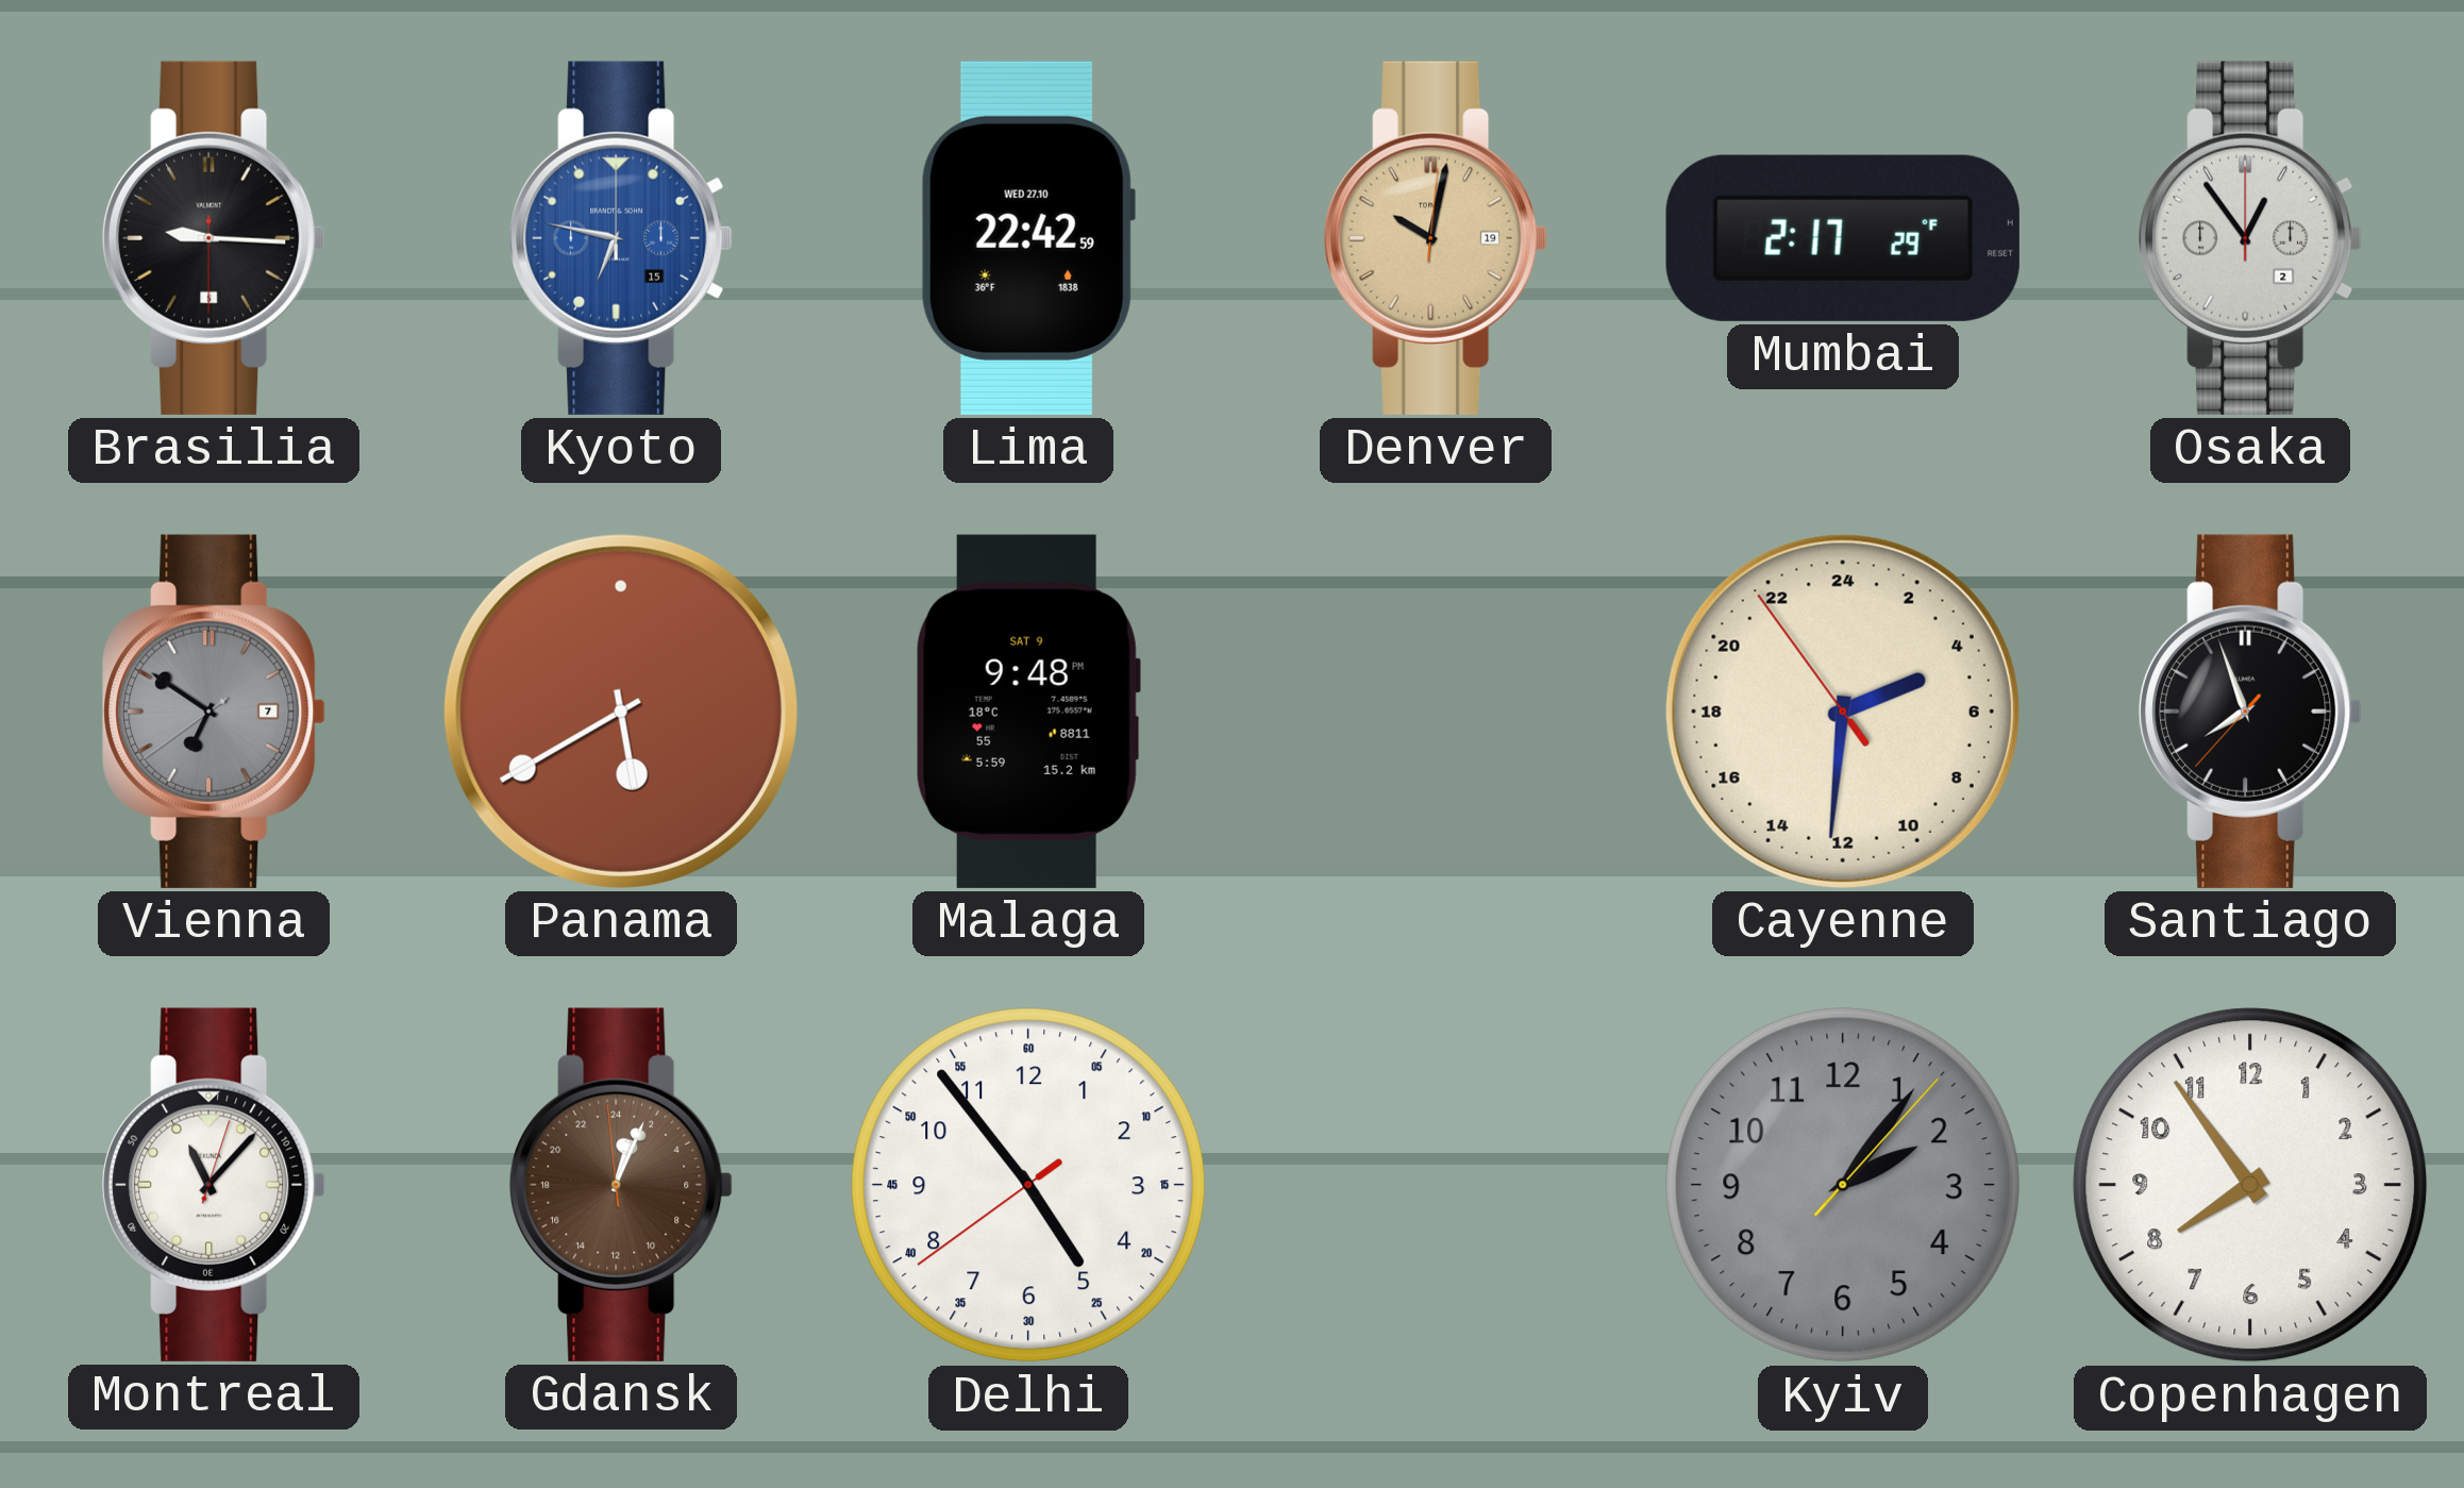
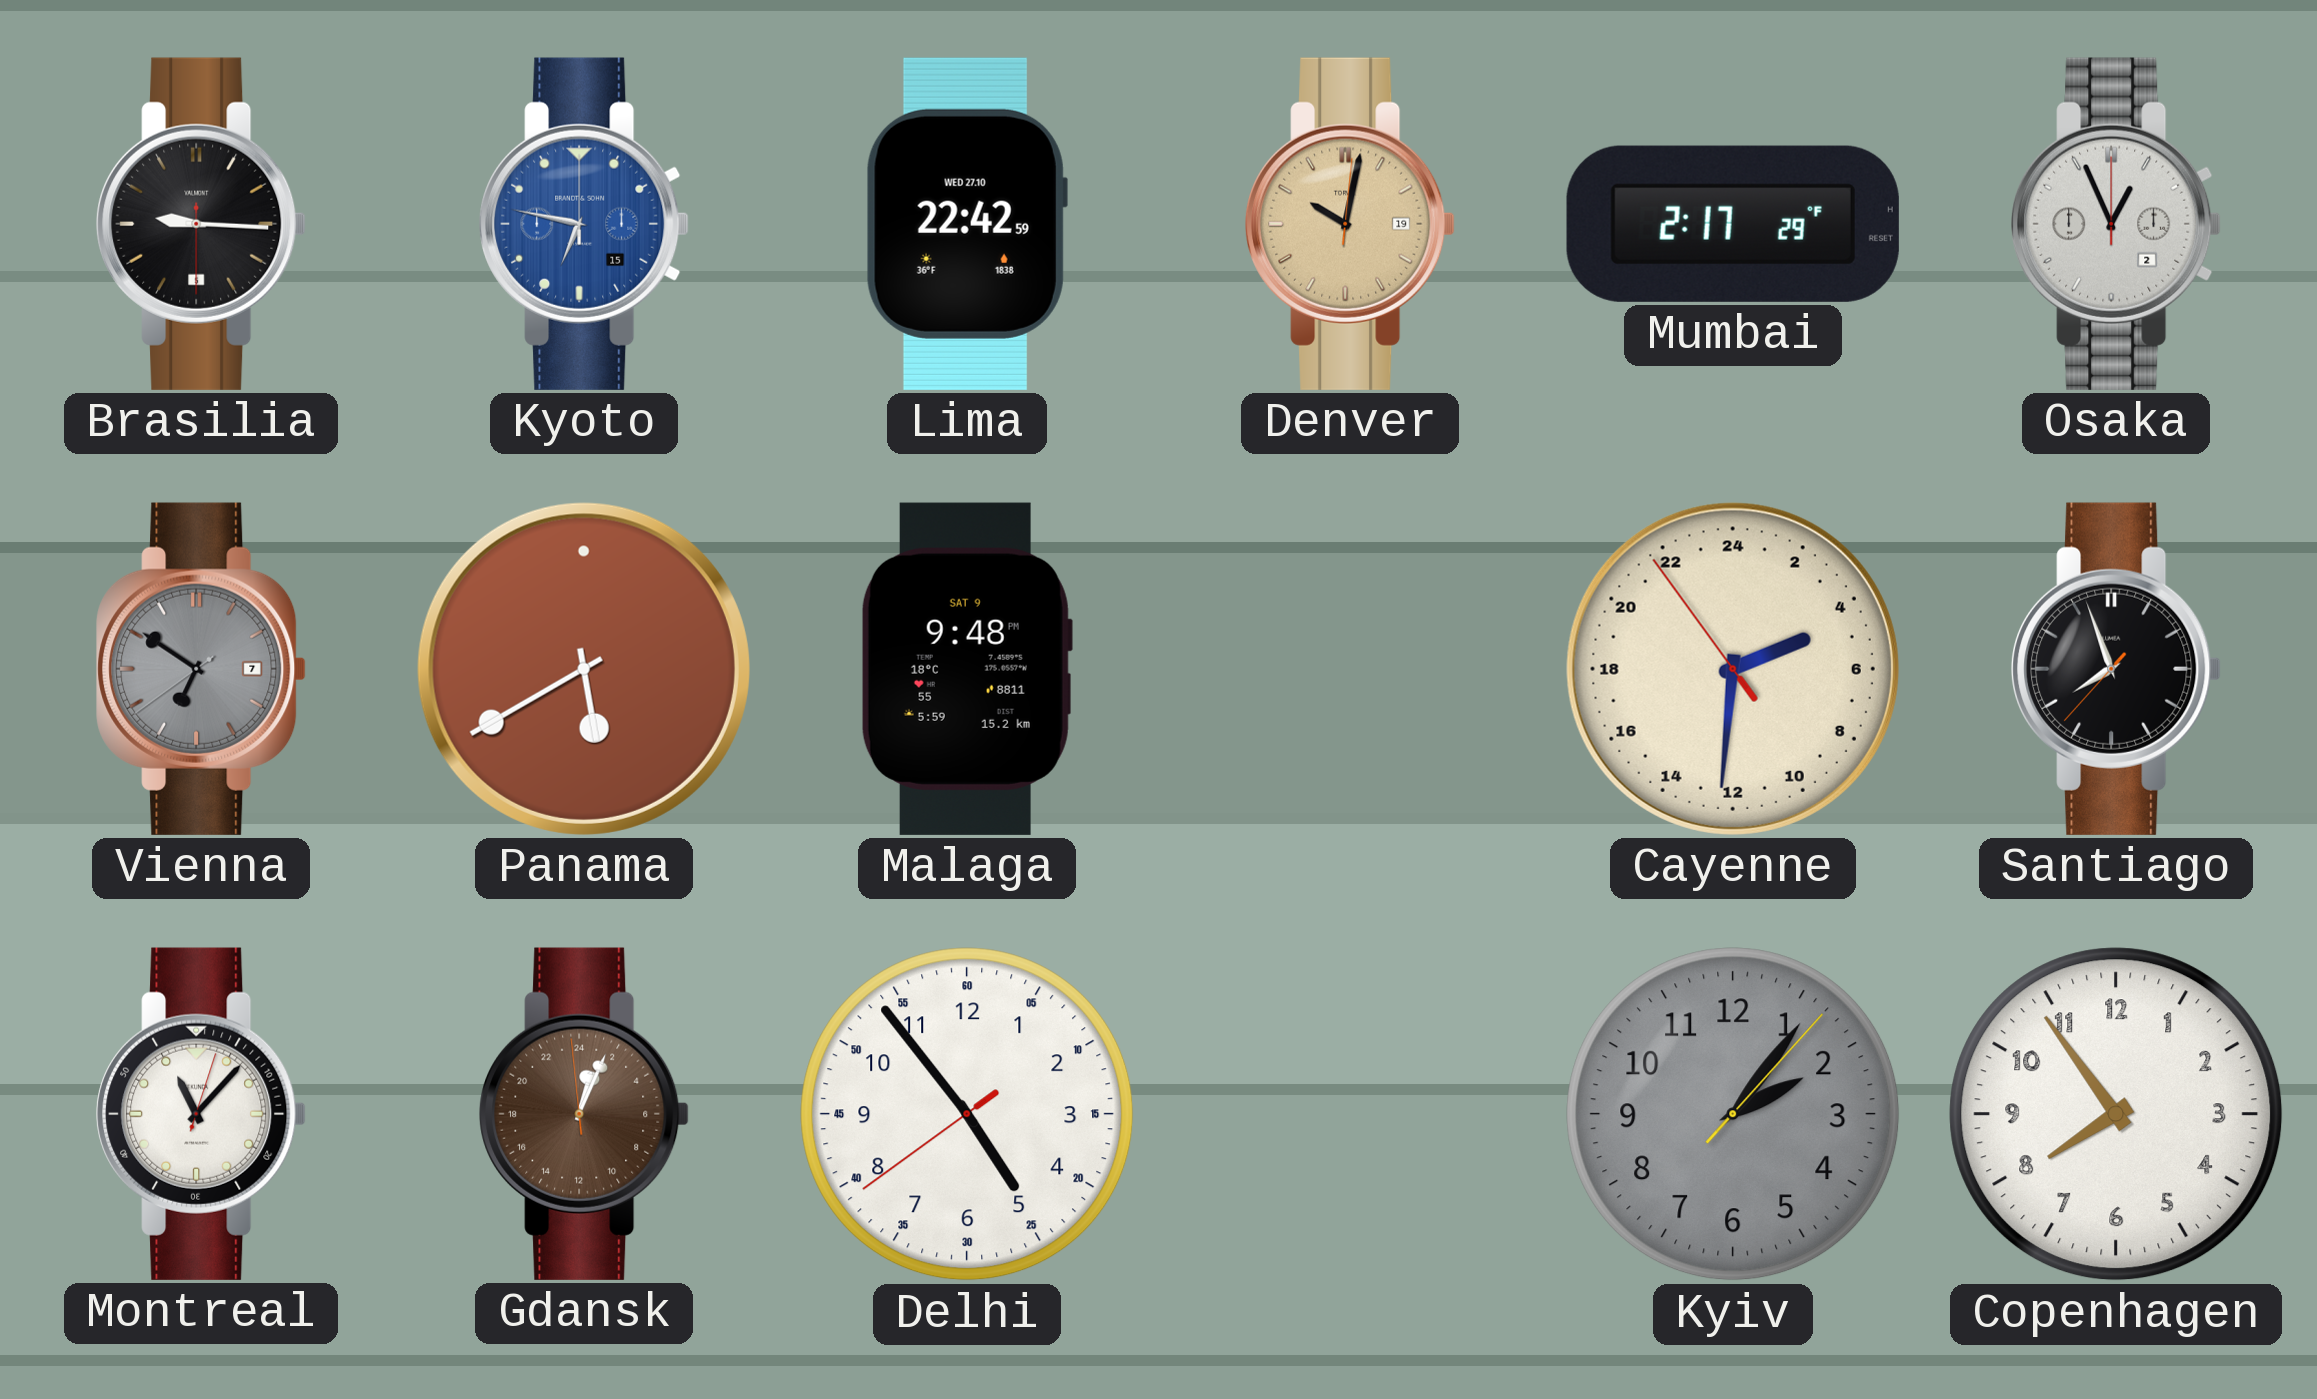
Osaka: 12:54 -> 12:56 (2116, 224)
